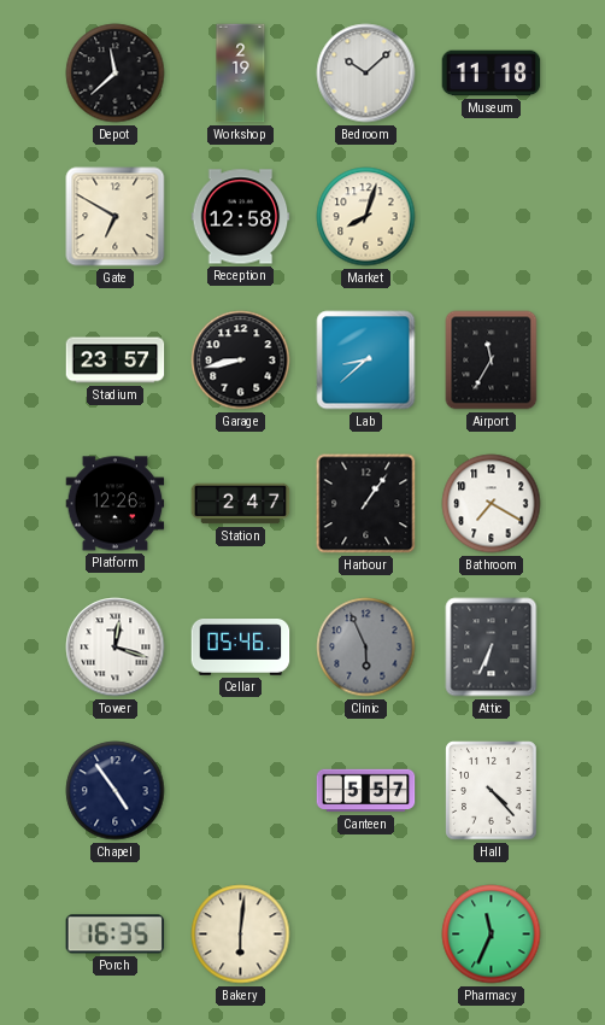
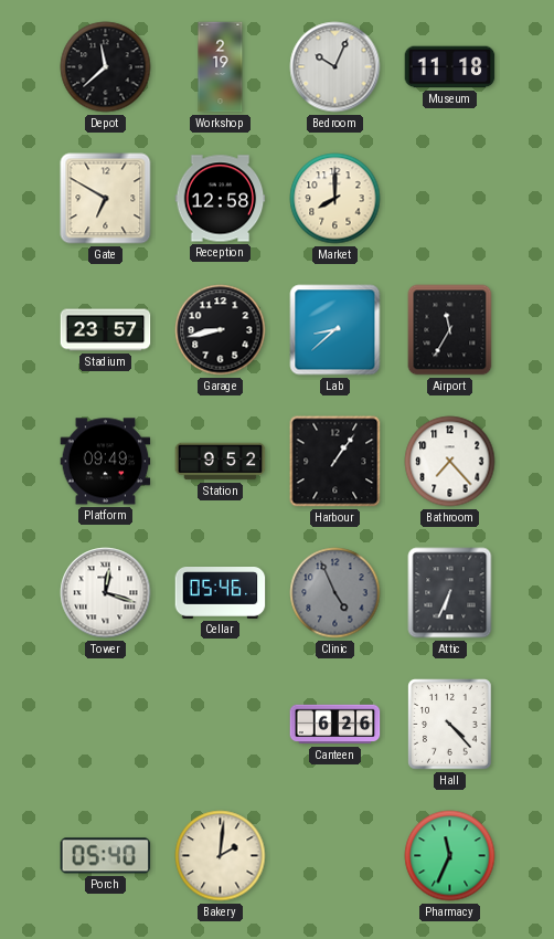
Bedroom: 10:08 -> 10:04 (335, 67)
Market: 8:03 -> 8:00 (335, 199)
Platform: 12:26 -> 09:49 (106, 462)
Station: 2:47 -> 9:52 (221, 462)
Bathroom: 7:20 -> 7:23 (450, 462)
Clinic: 5:56 -> 4:56 (335, 593)
Chapel: 4:54 -> none (116, 791)
Canteen: 5:57 -> 6:26 (335, 725)
Porch: 16:35 -> 05:40 (106, 856)
Bakery: 6:01 -> 2:01 (221, 856)
